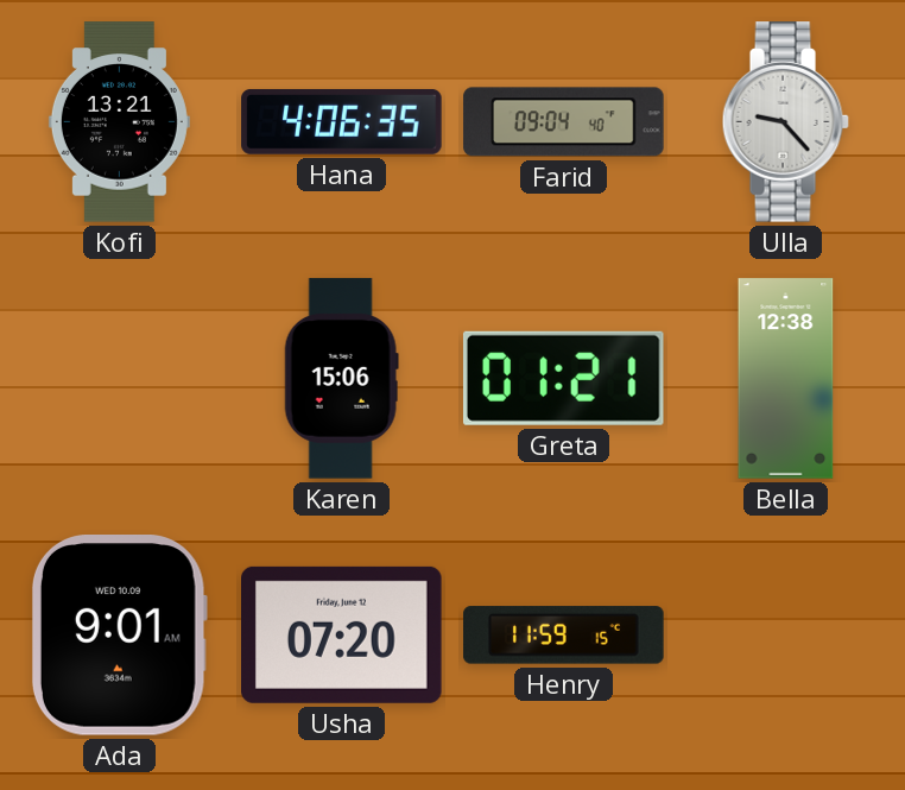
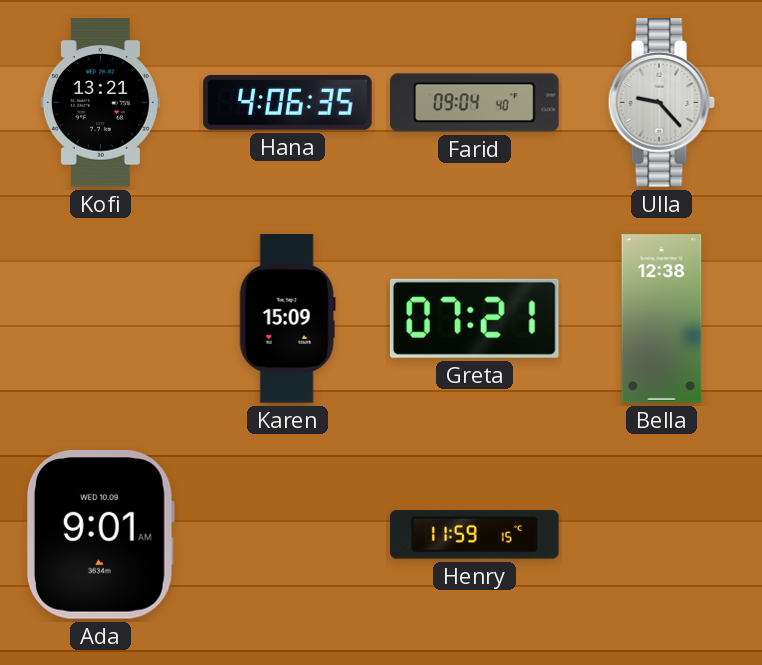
Karen: 15:06 -> 15:09 (287, 319)
Greta: 01:21 -> 07:21 (474, 318)
Usha: 07:20 -> none (342, 634)
